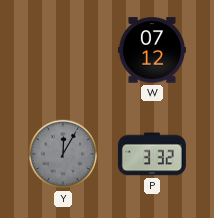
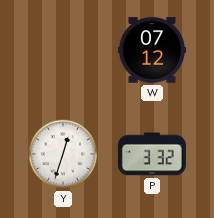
Y: 12:05 -> 12:33 (63, 154)
Y dial: grey -> white (63, 154)
